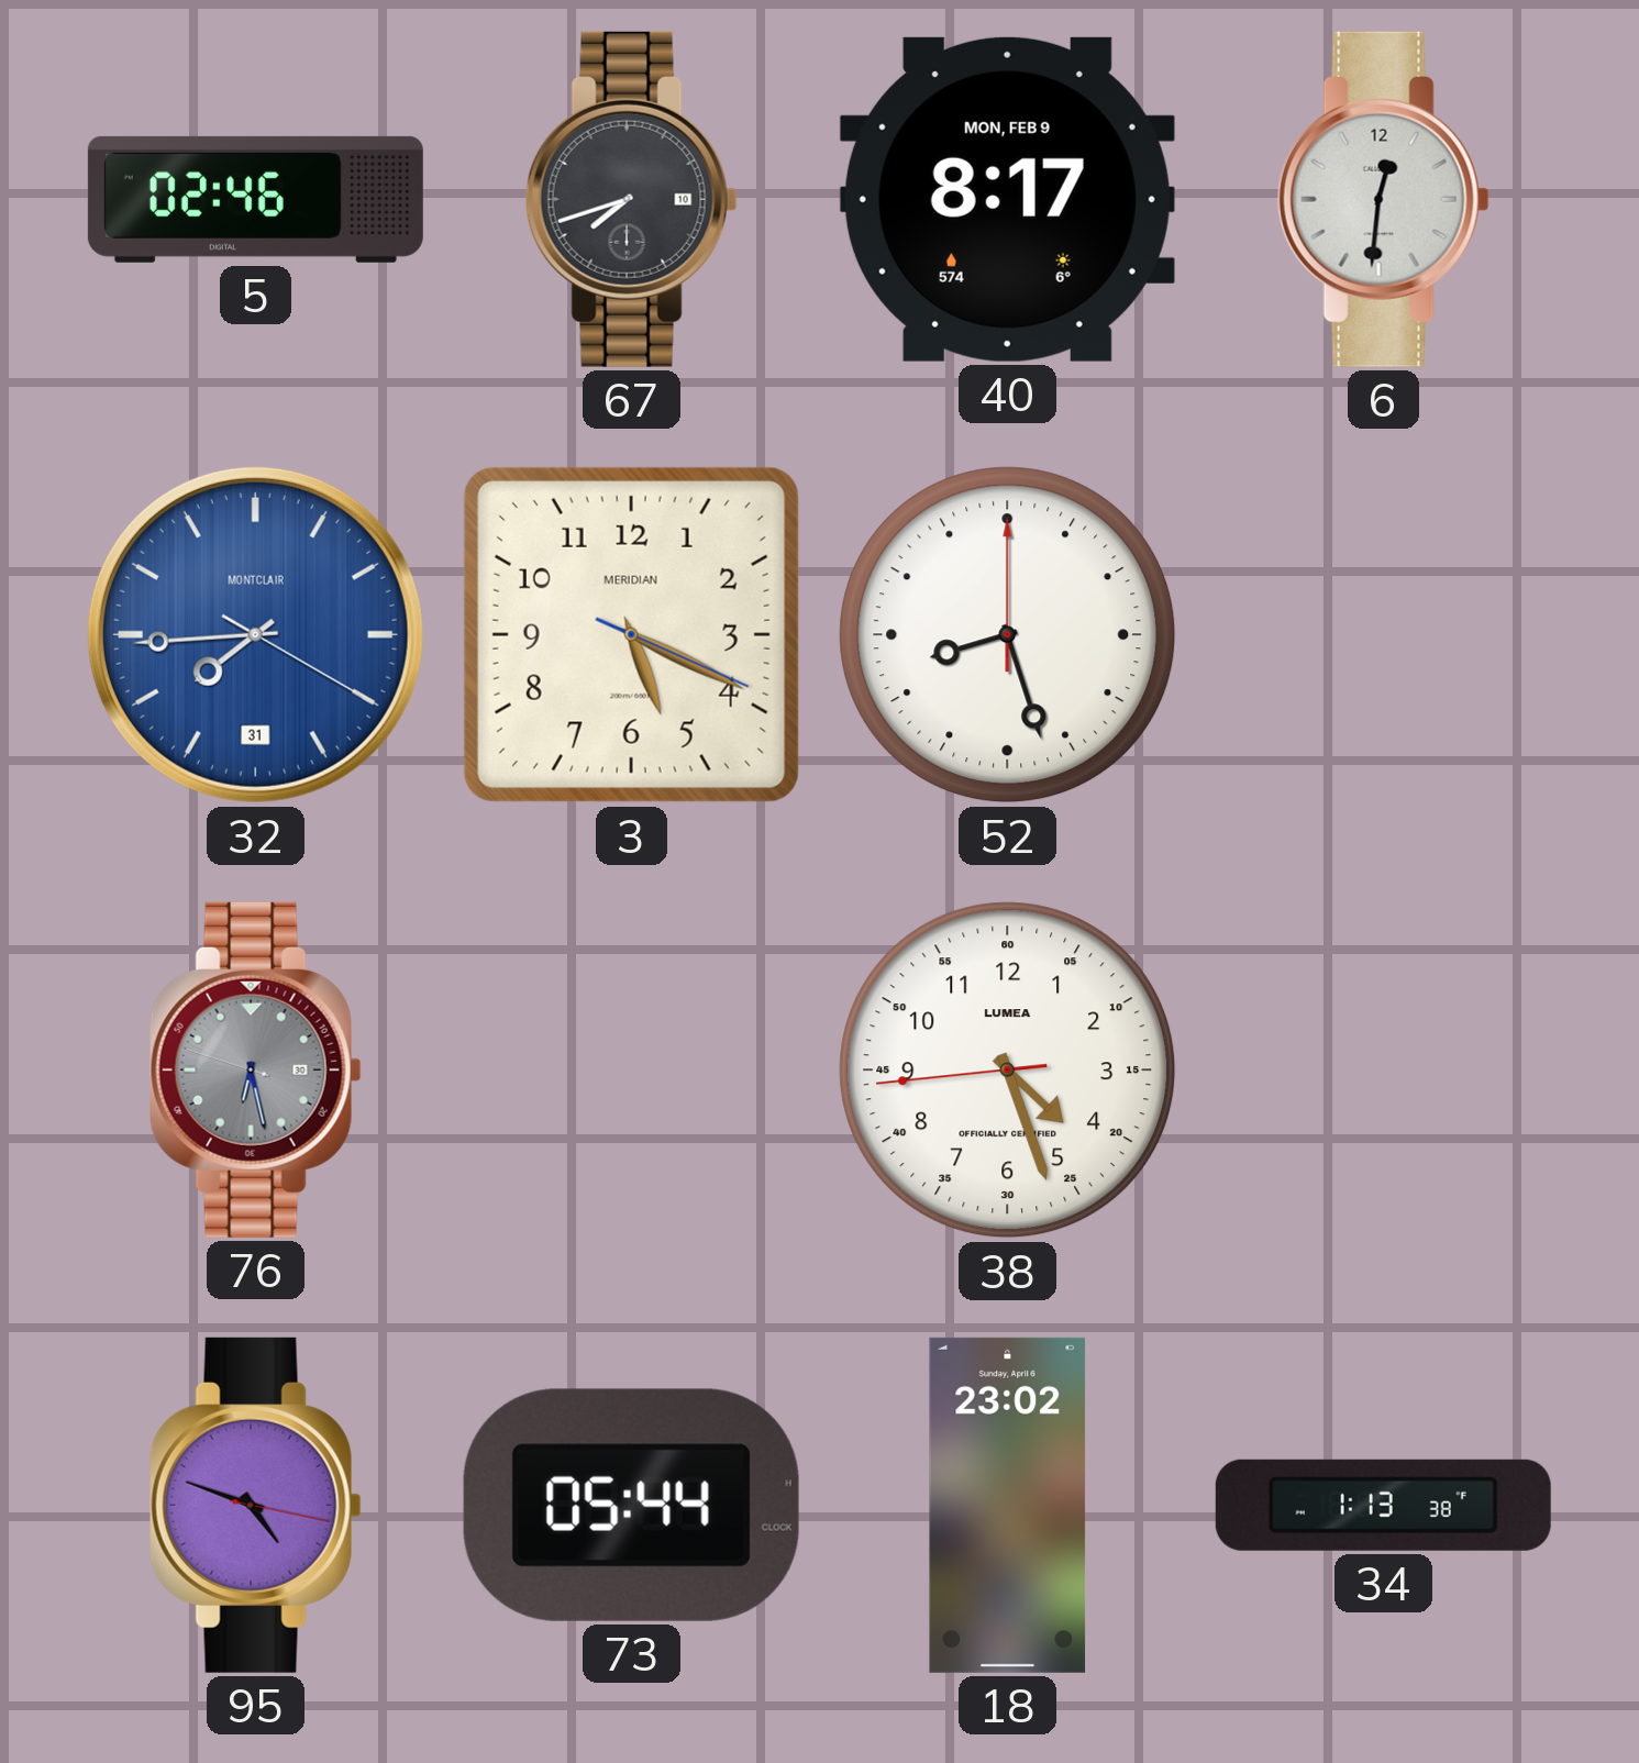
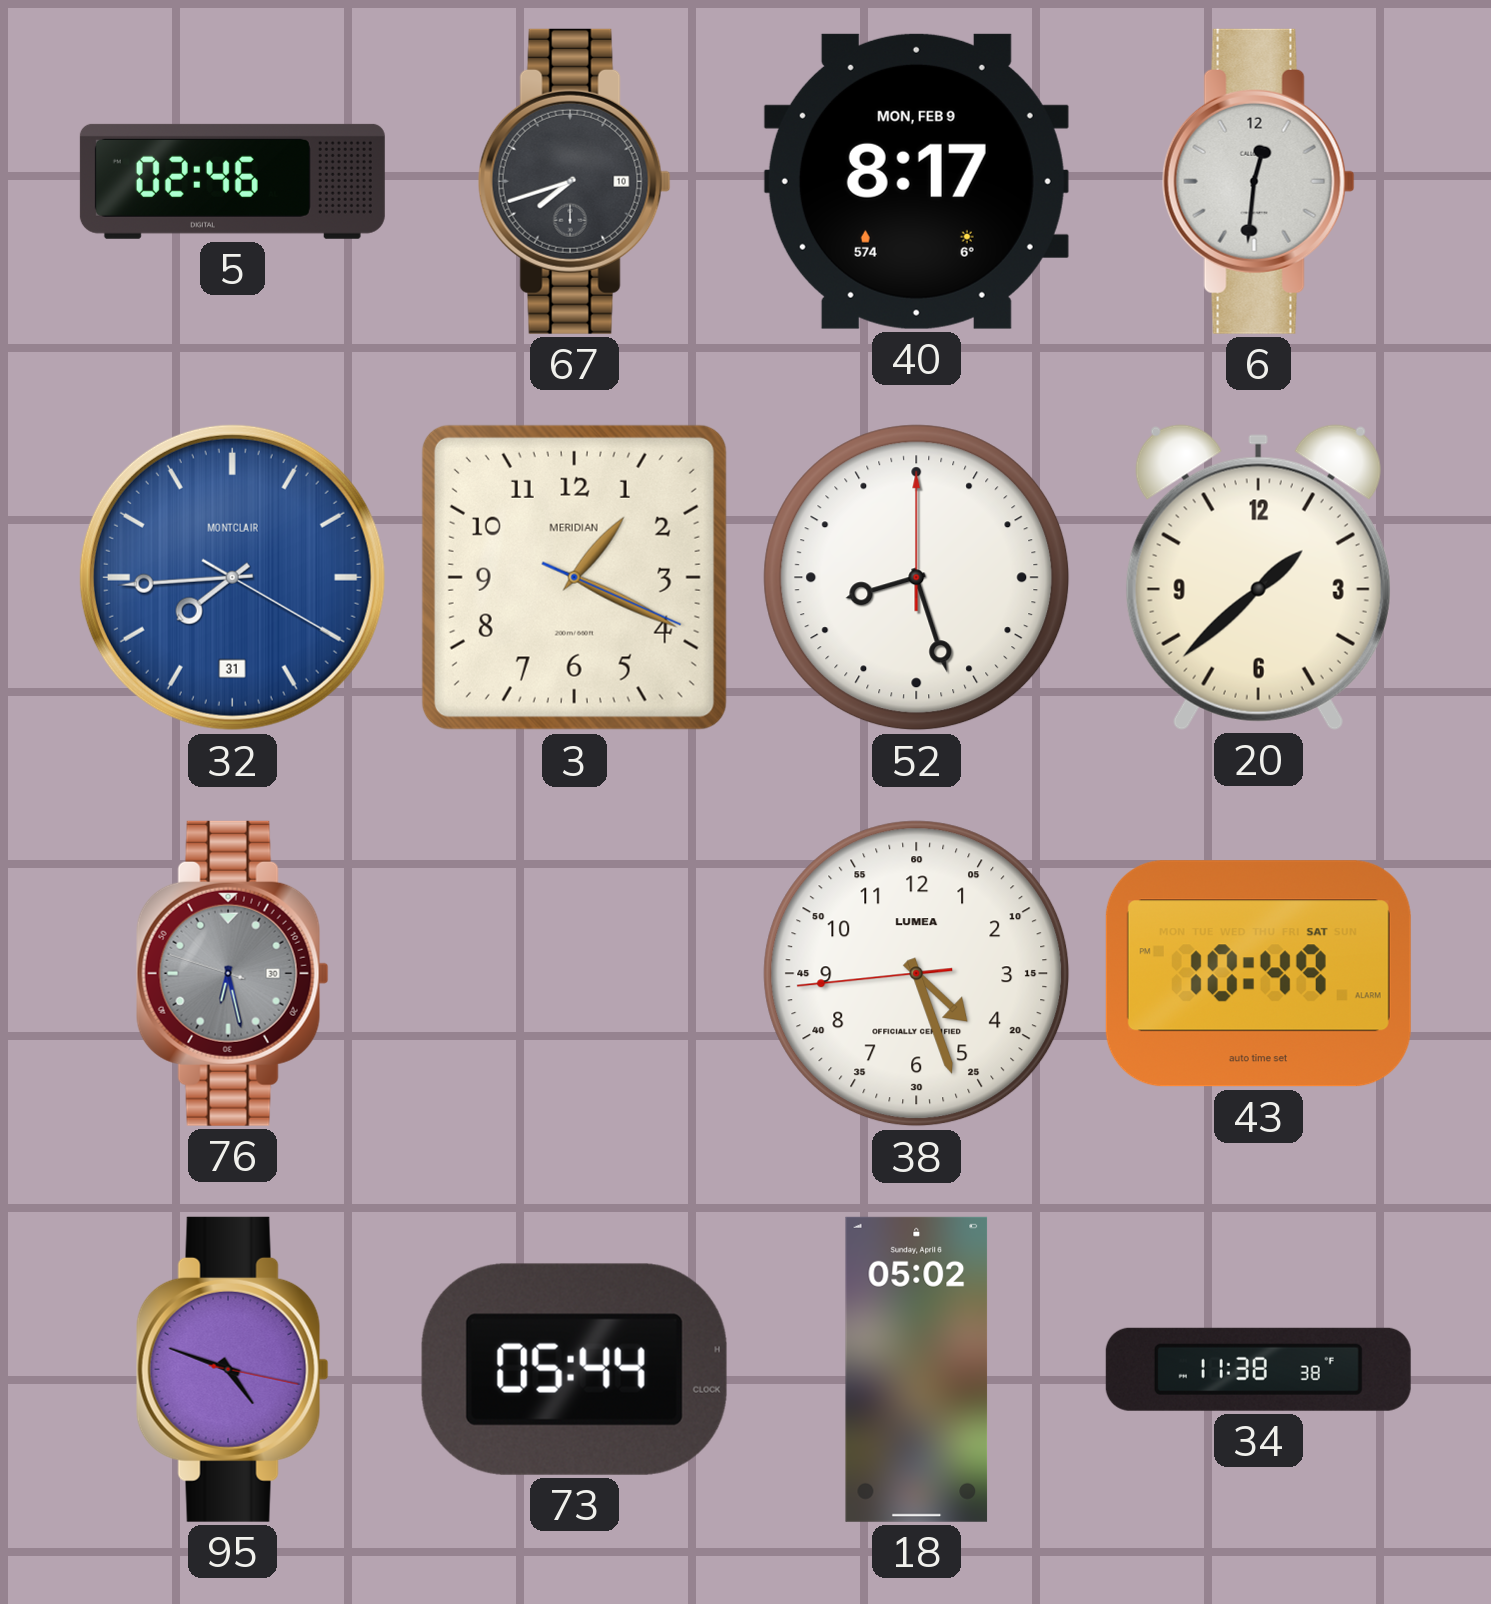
3: 5:19 -> 1:19 (574, 577)
20: none -> 1:38 (1258, 577)
43: none -> 10:49 (1258, 974)
18: 23:02 -> 05:02 (917, 1369)
34: 1:13 -> 11:38 (1258, 1369)
